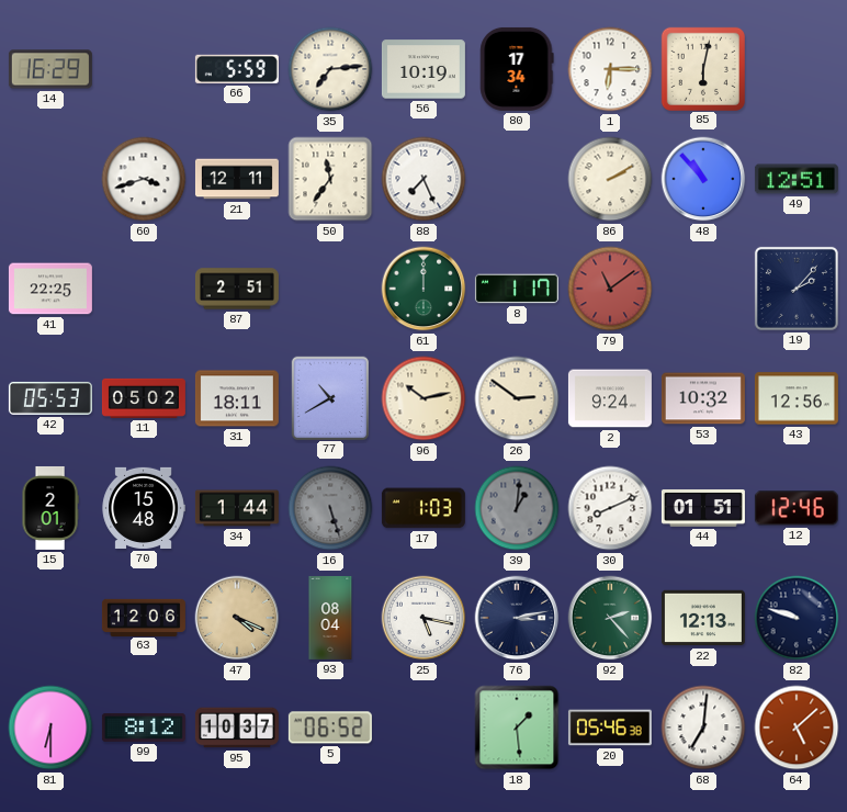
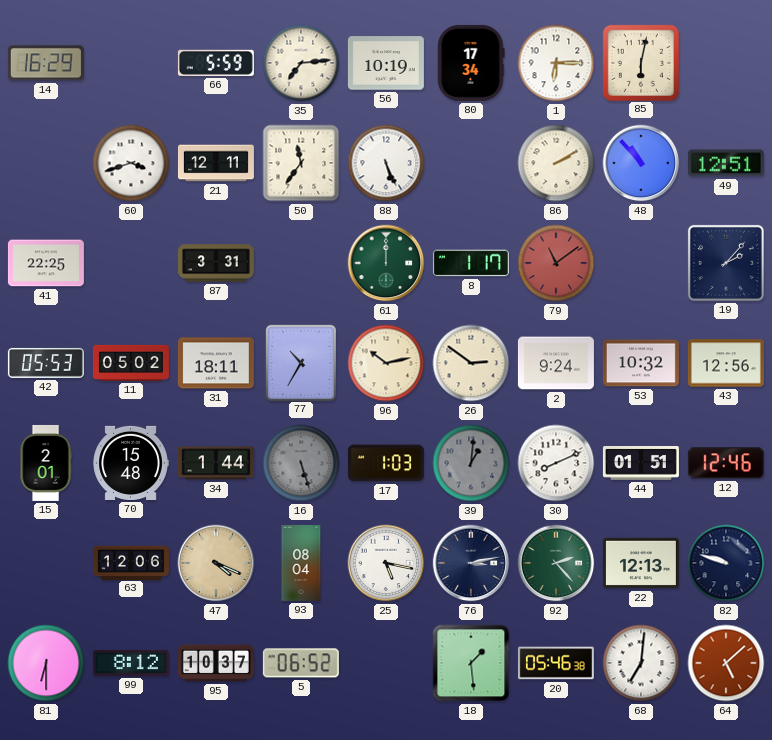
88: 7:26 -> 5:26 (386, 163)
87: 2:51 -> 3:31 (216, 263)
77: 10:40 -> 10:35 (300, 362)
